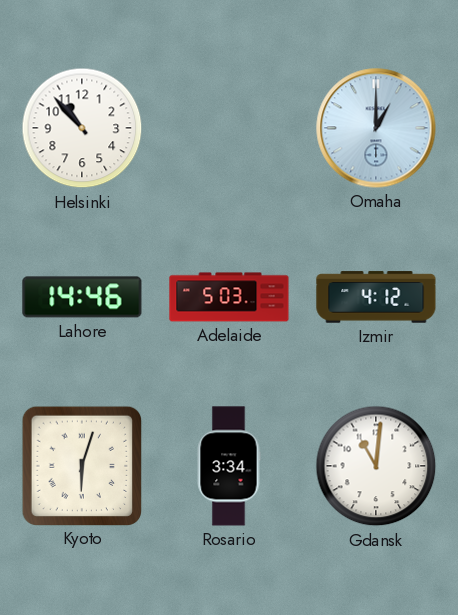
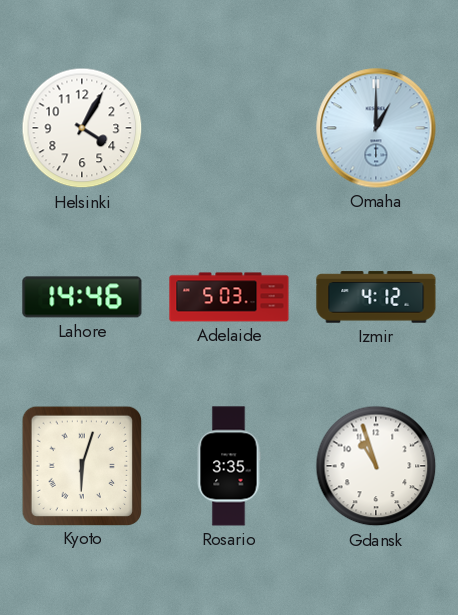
Helsinki: 10:53 -> 4:05 (82, 128)
Rosario: 3:34 -> 3:35 (229, 466)
Gdansk: 11:01 -> 10:57 (376, 466)
